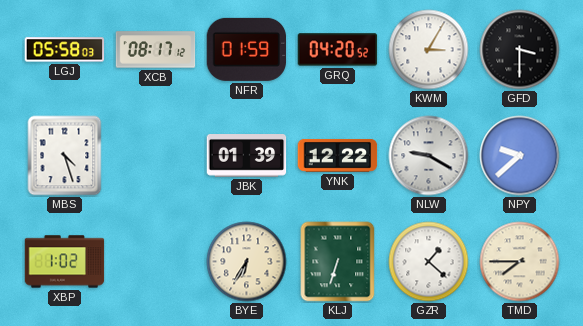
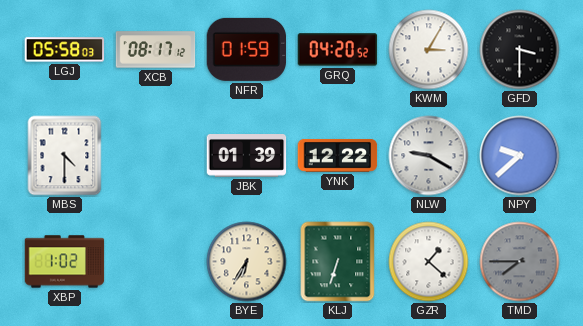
MBS: 4:27 -> 4:30 (65, 156)
TMD dial: cream -> grey (520, 262)
